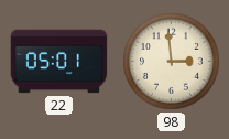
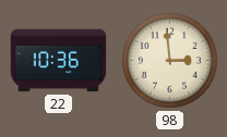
22: 05:01 -> 10:36 (59, 61)
